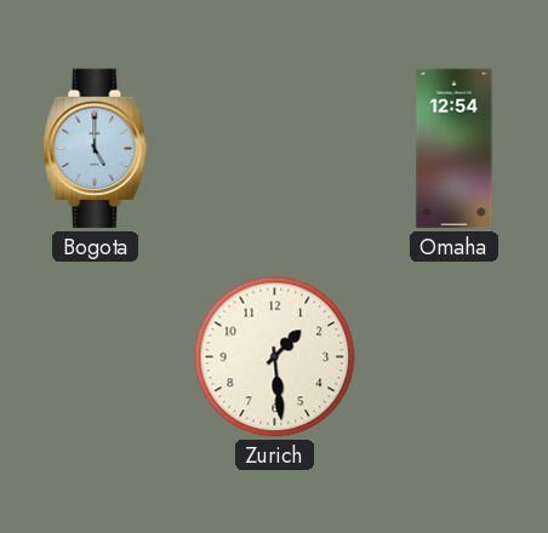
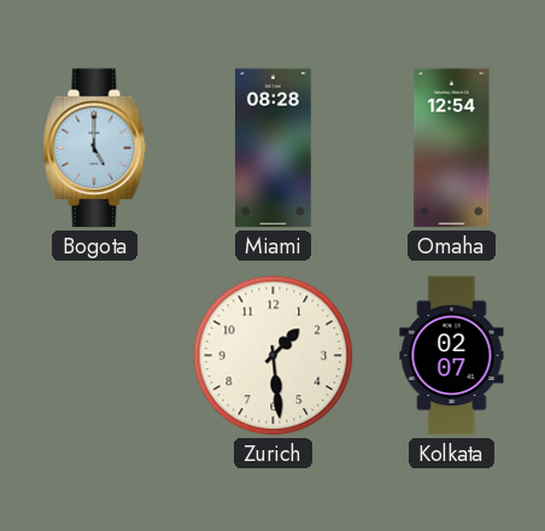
Miami: none -> 08:28 (274, 148)
Kolkata: none -> 02:07 (452, 356)
